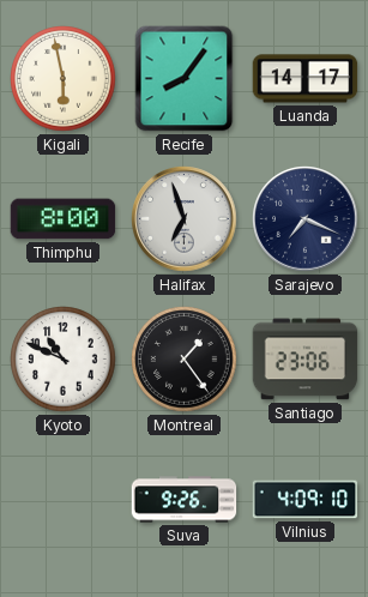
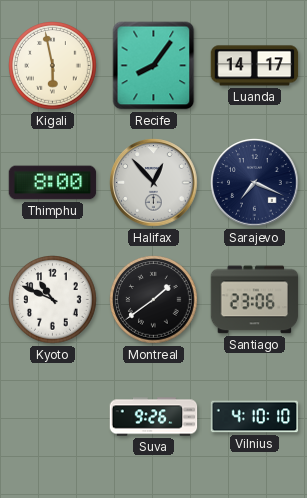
Halifax: 6:57 -> 12:53 (154, 183)
Montreal: 1:24 -> 1:39 (154, 300)
Vilnius: 4:09 -> 4:10 (255, 417)
